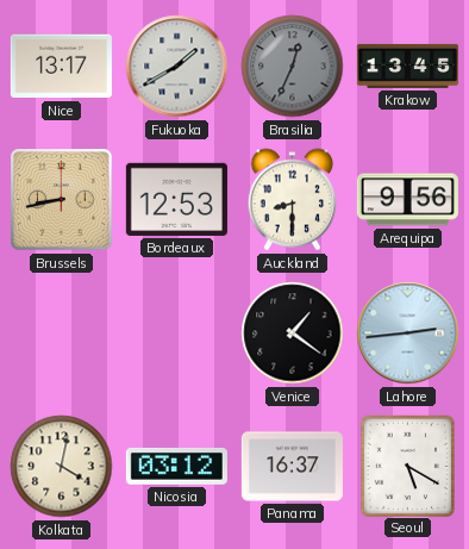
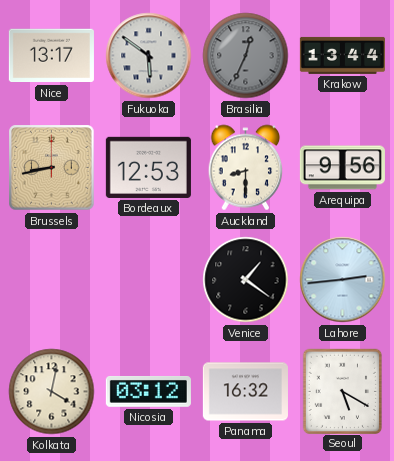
Fukuoka: 1:40 -> 5:51 (149, 56)
Krakow: 13:45 -> 13:44 (342, 55)
Panama: 16:37 -> 16:32 (245, 392)
